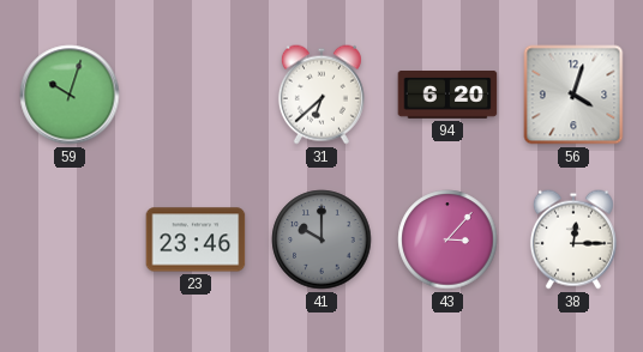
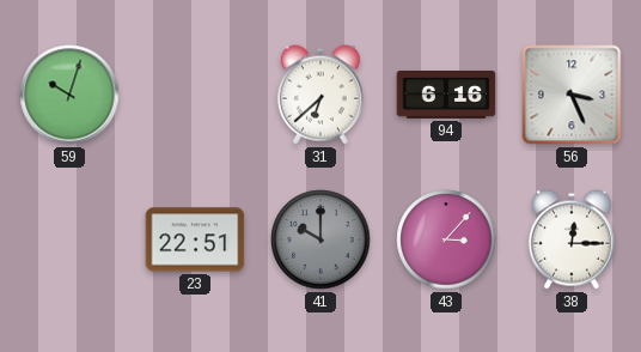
94: 6:20 -> 6:16 (446, 96)
56: 4:03 -> 3:26 (572, 95)
23: 23:46 -> 22:51 (195, 239)
